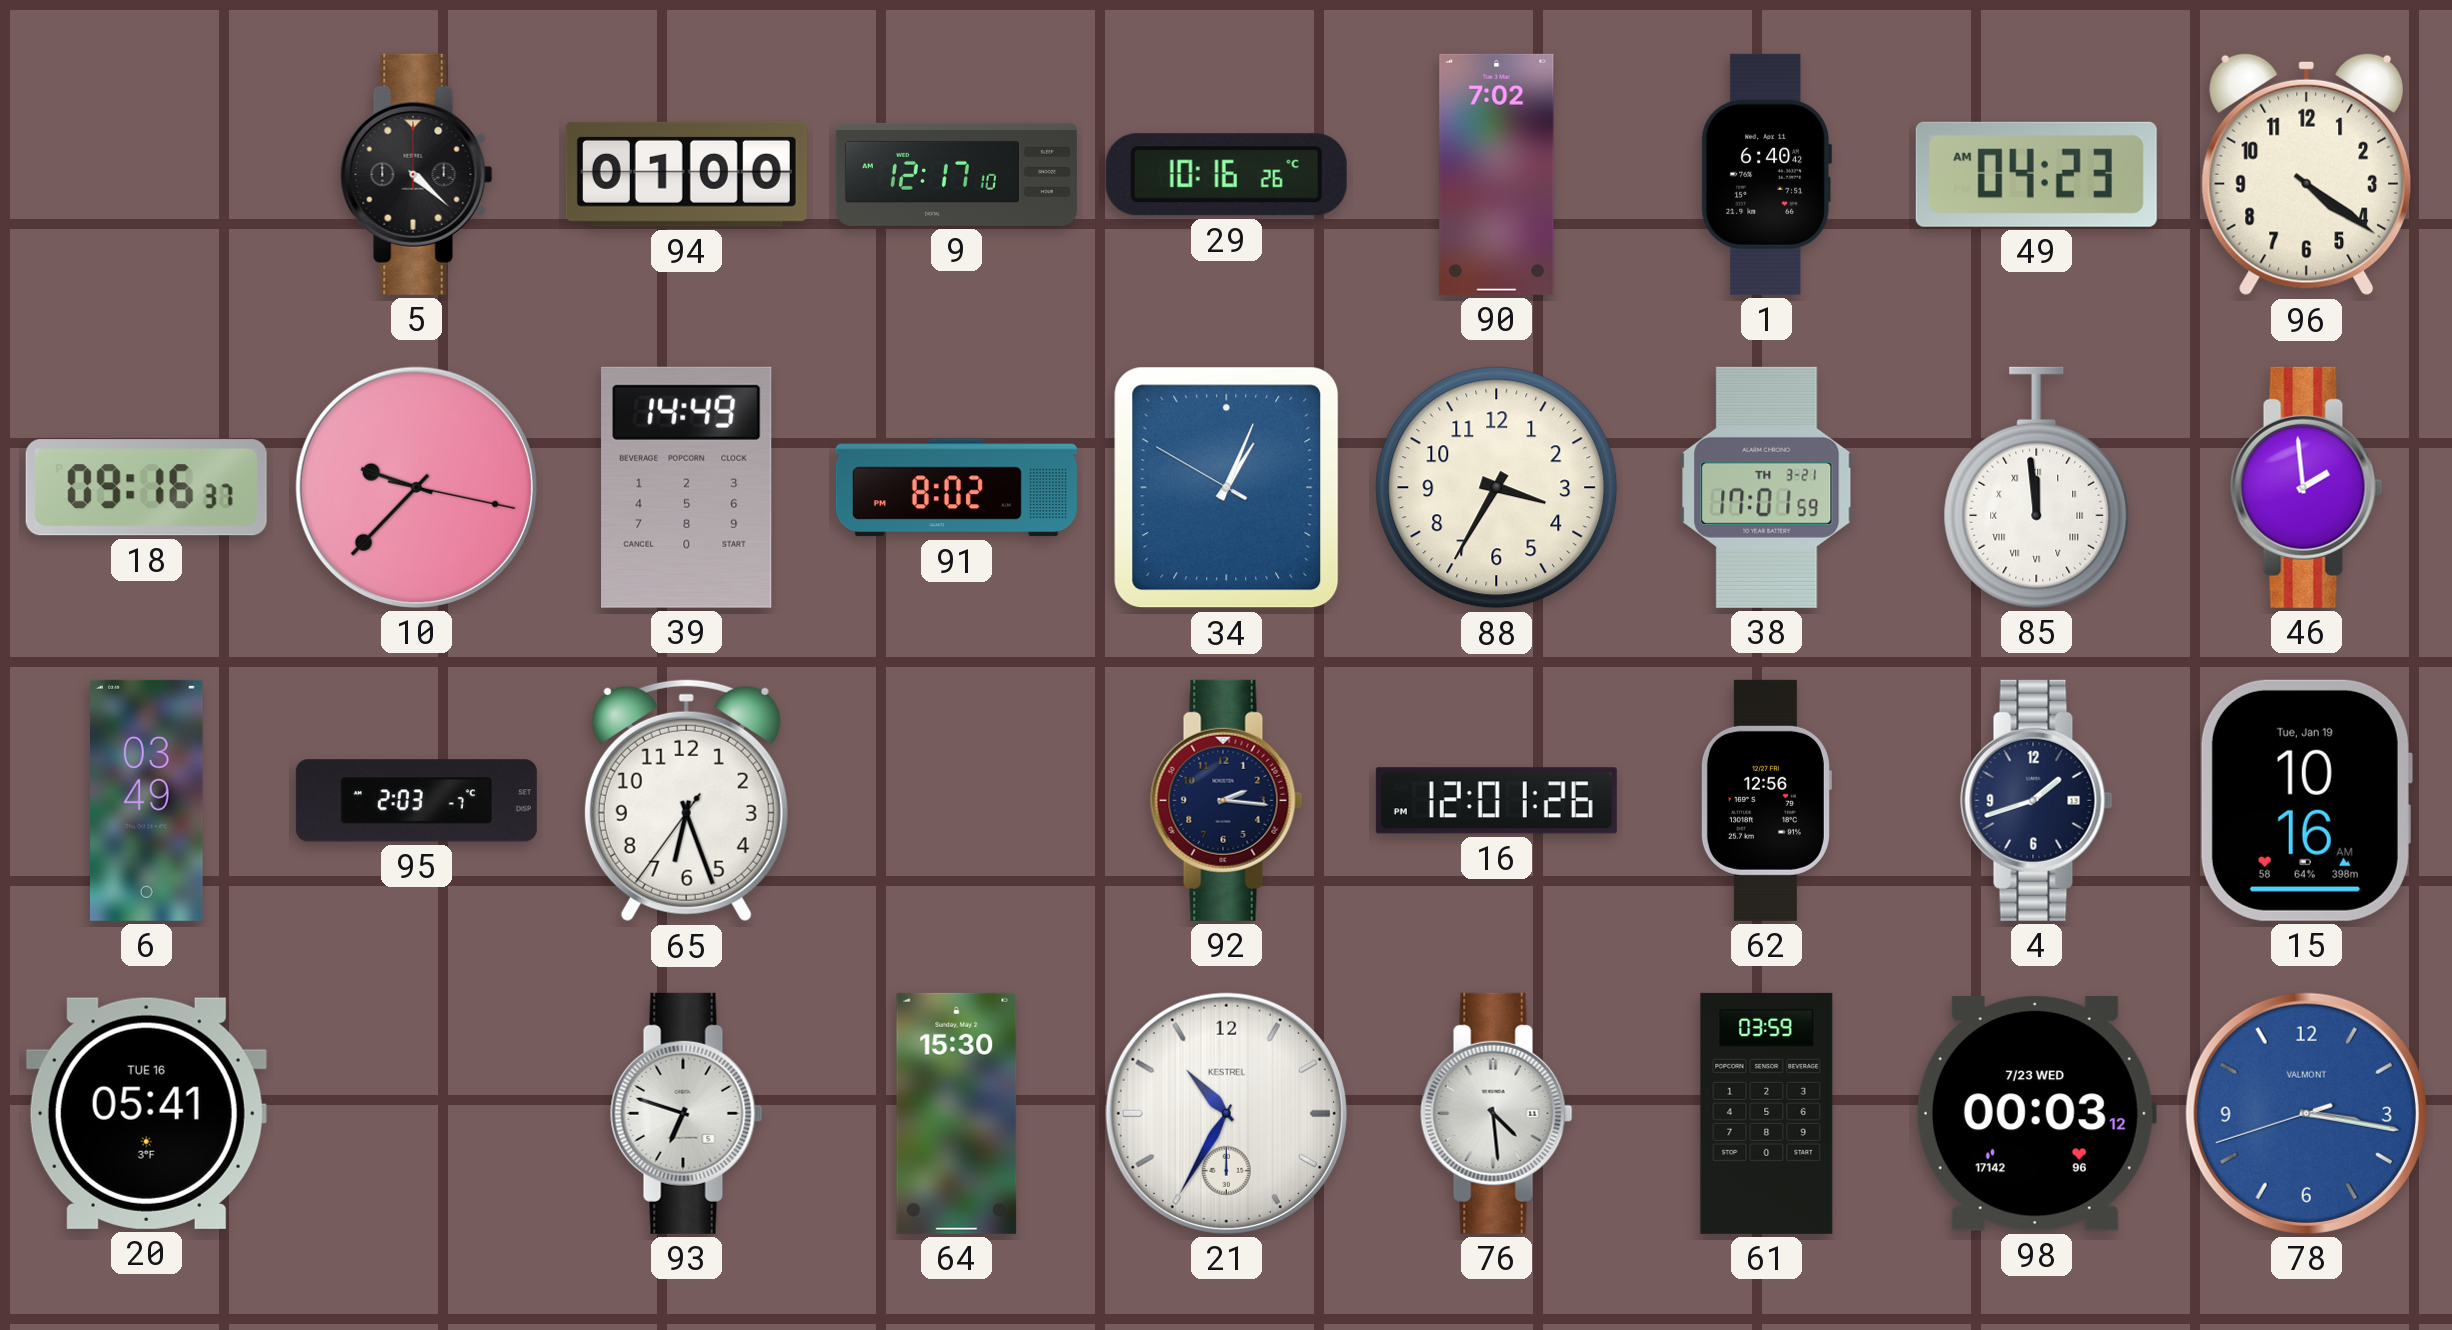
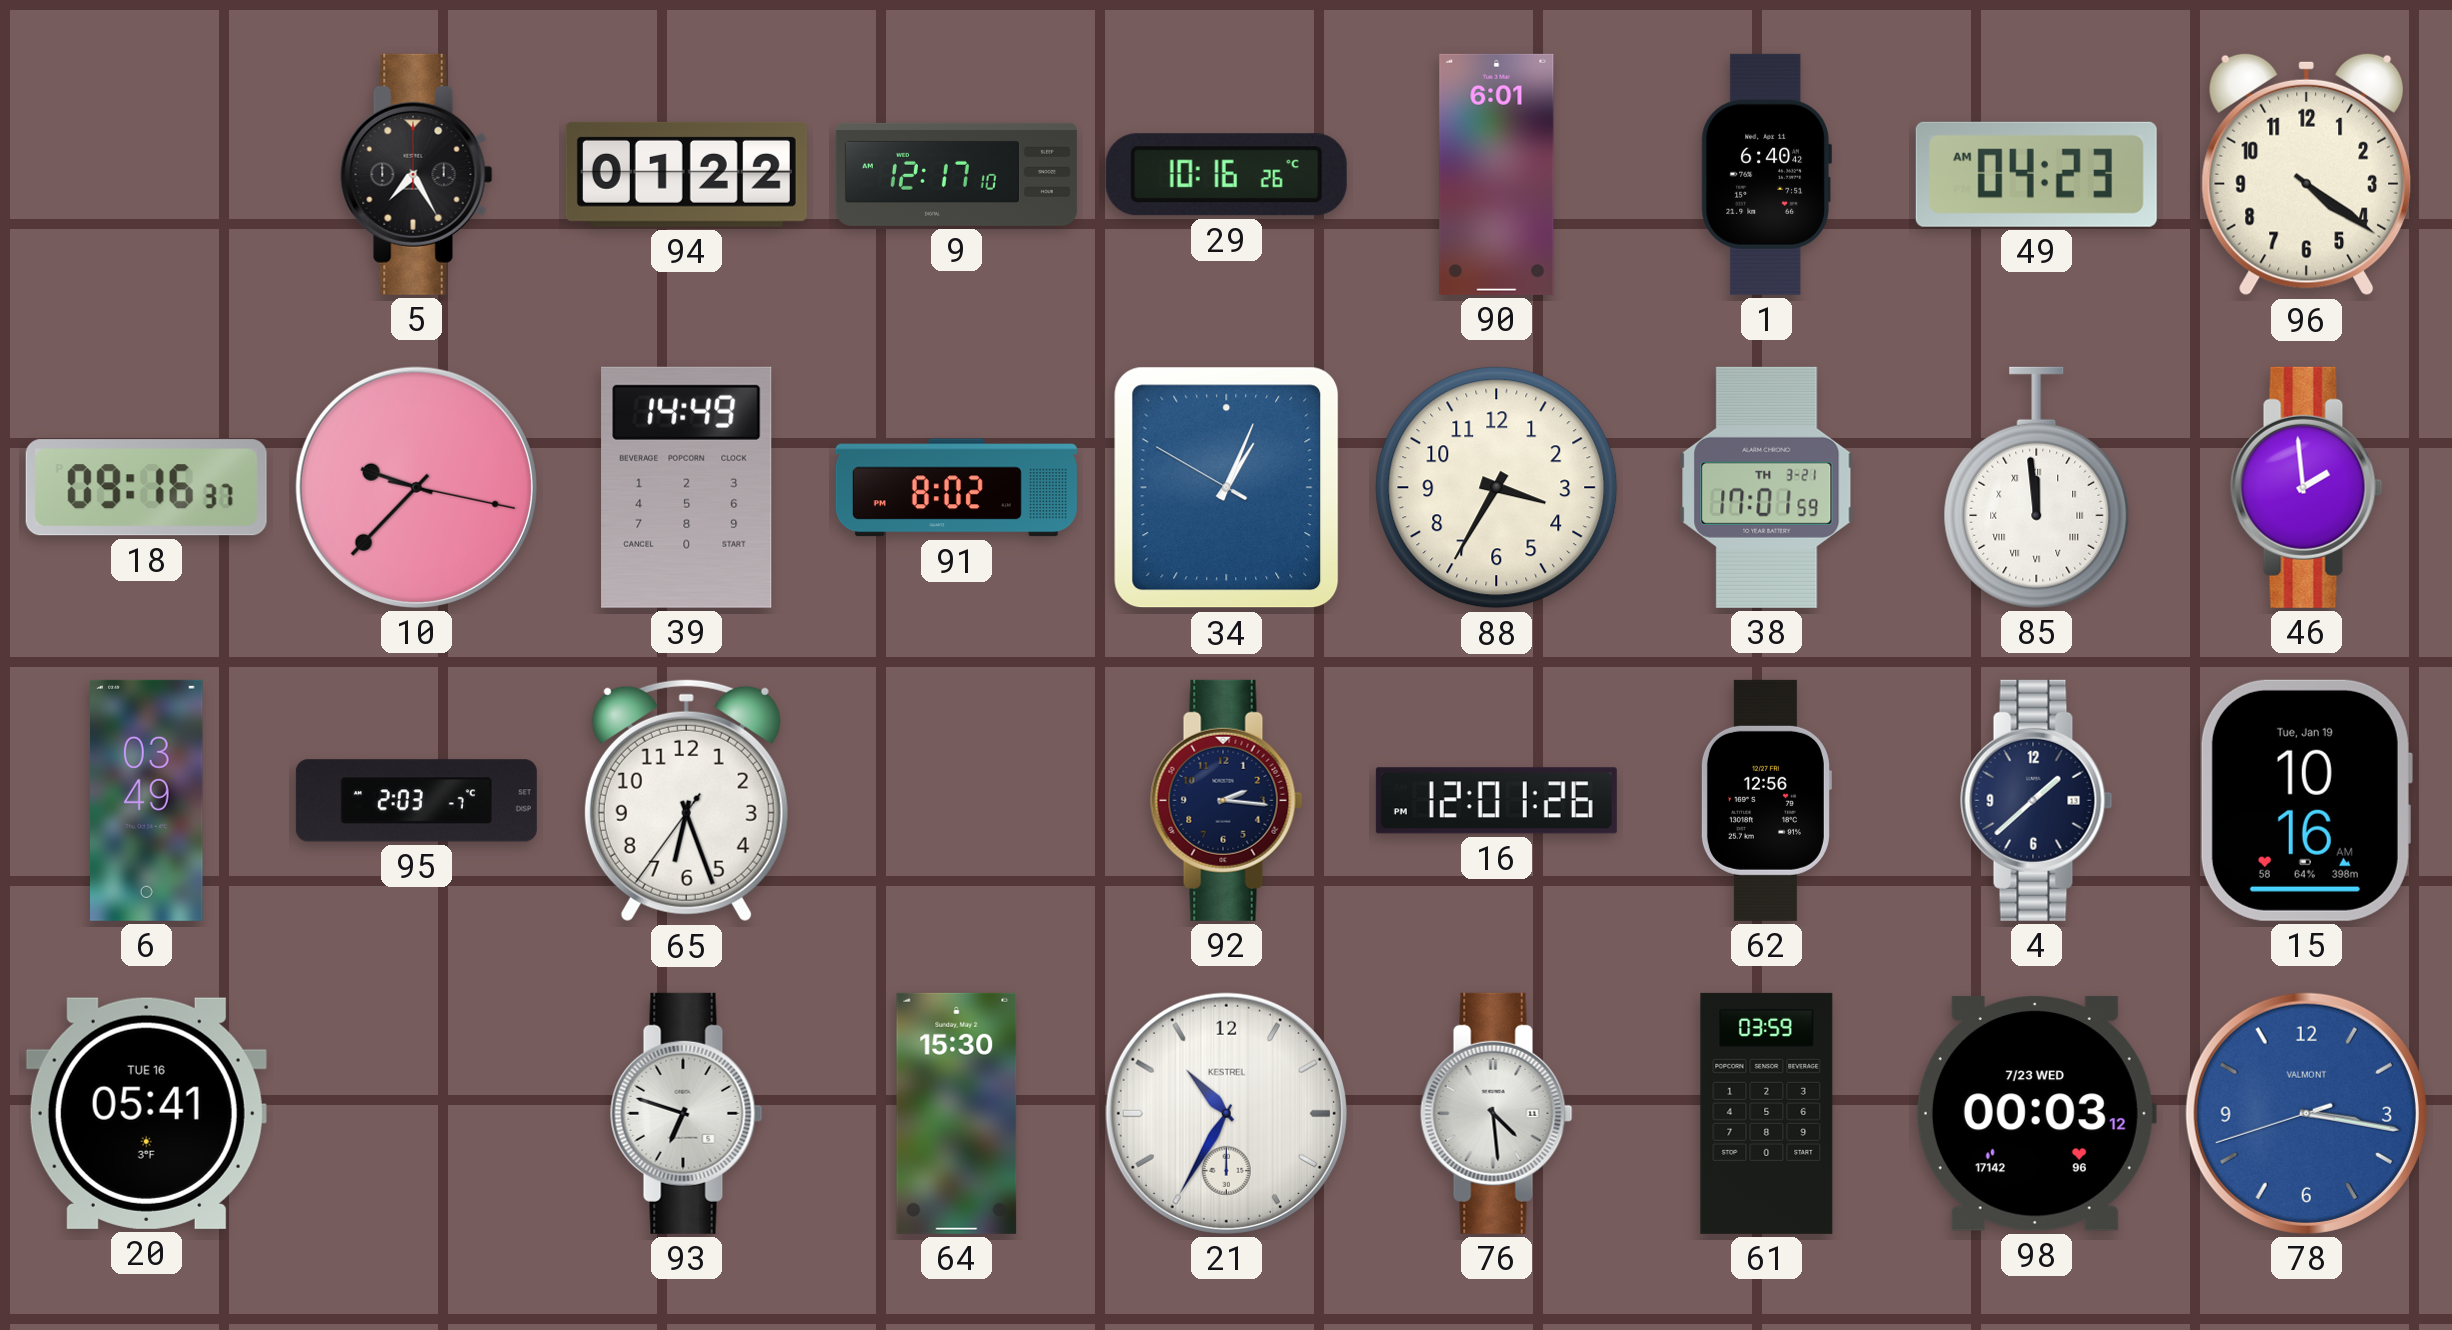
5: 4:22 -> 7:25 (417, 174)
94: 01:00 -> 01:22 (686, 174)
90: 7:02 -> 6:01 (1497, 174)
4: 1:42 -> 1:38 (2037, 800)
